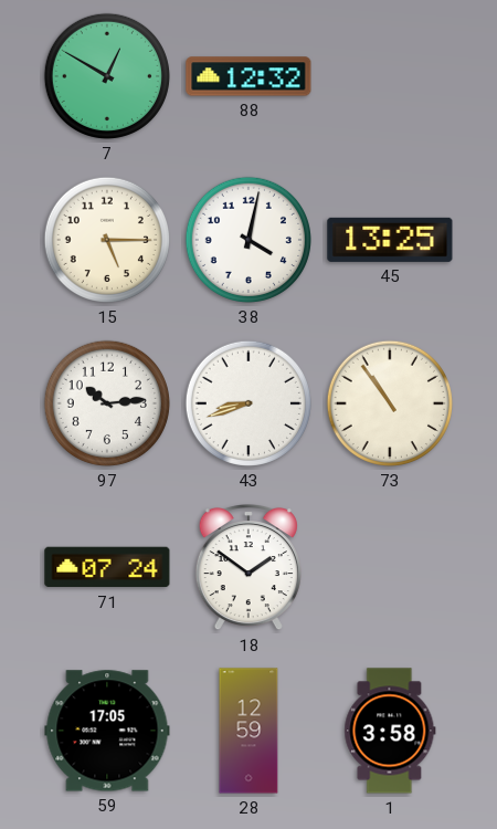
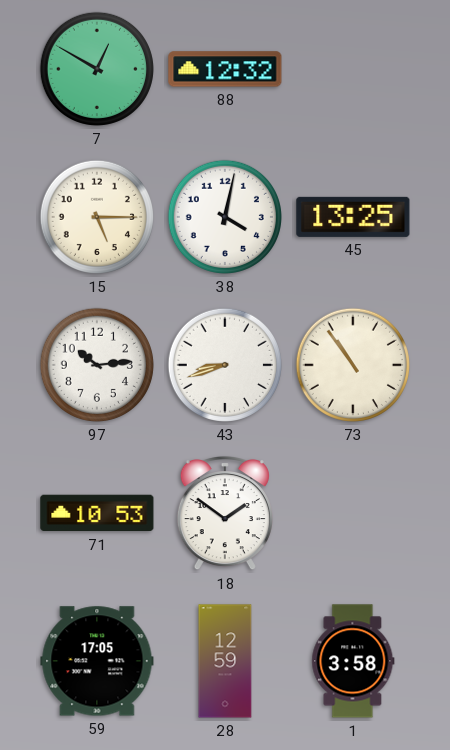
71: 07:24 -> 10:53 (97, 513)
